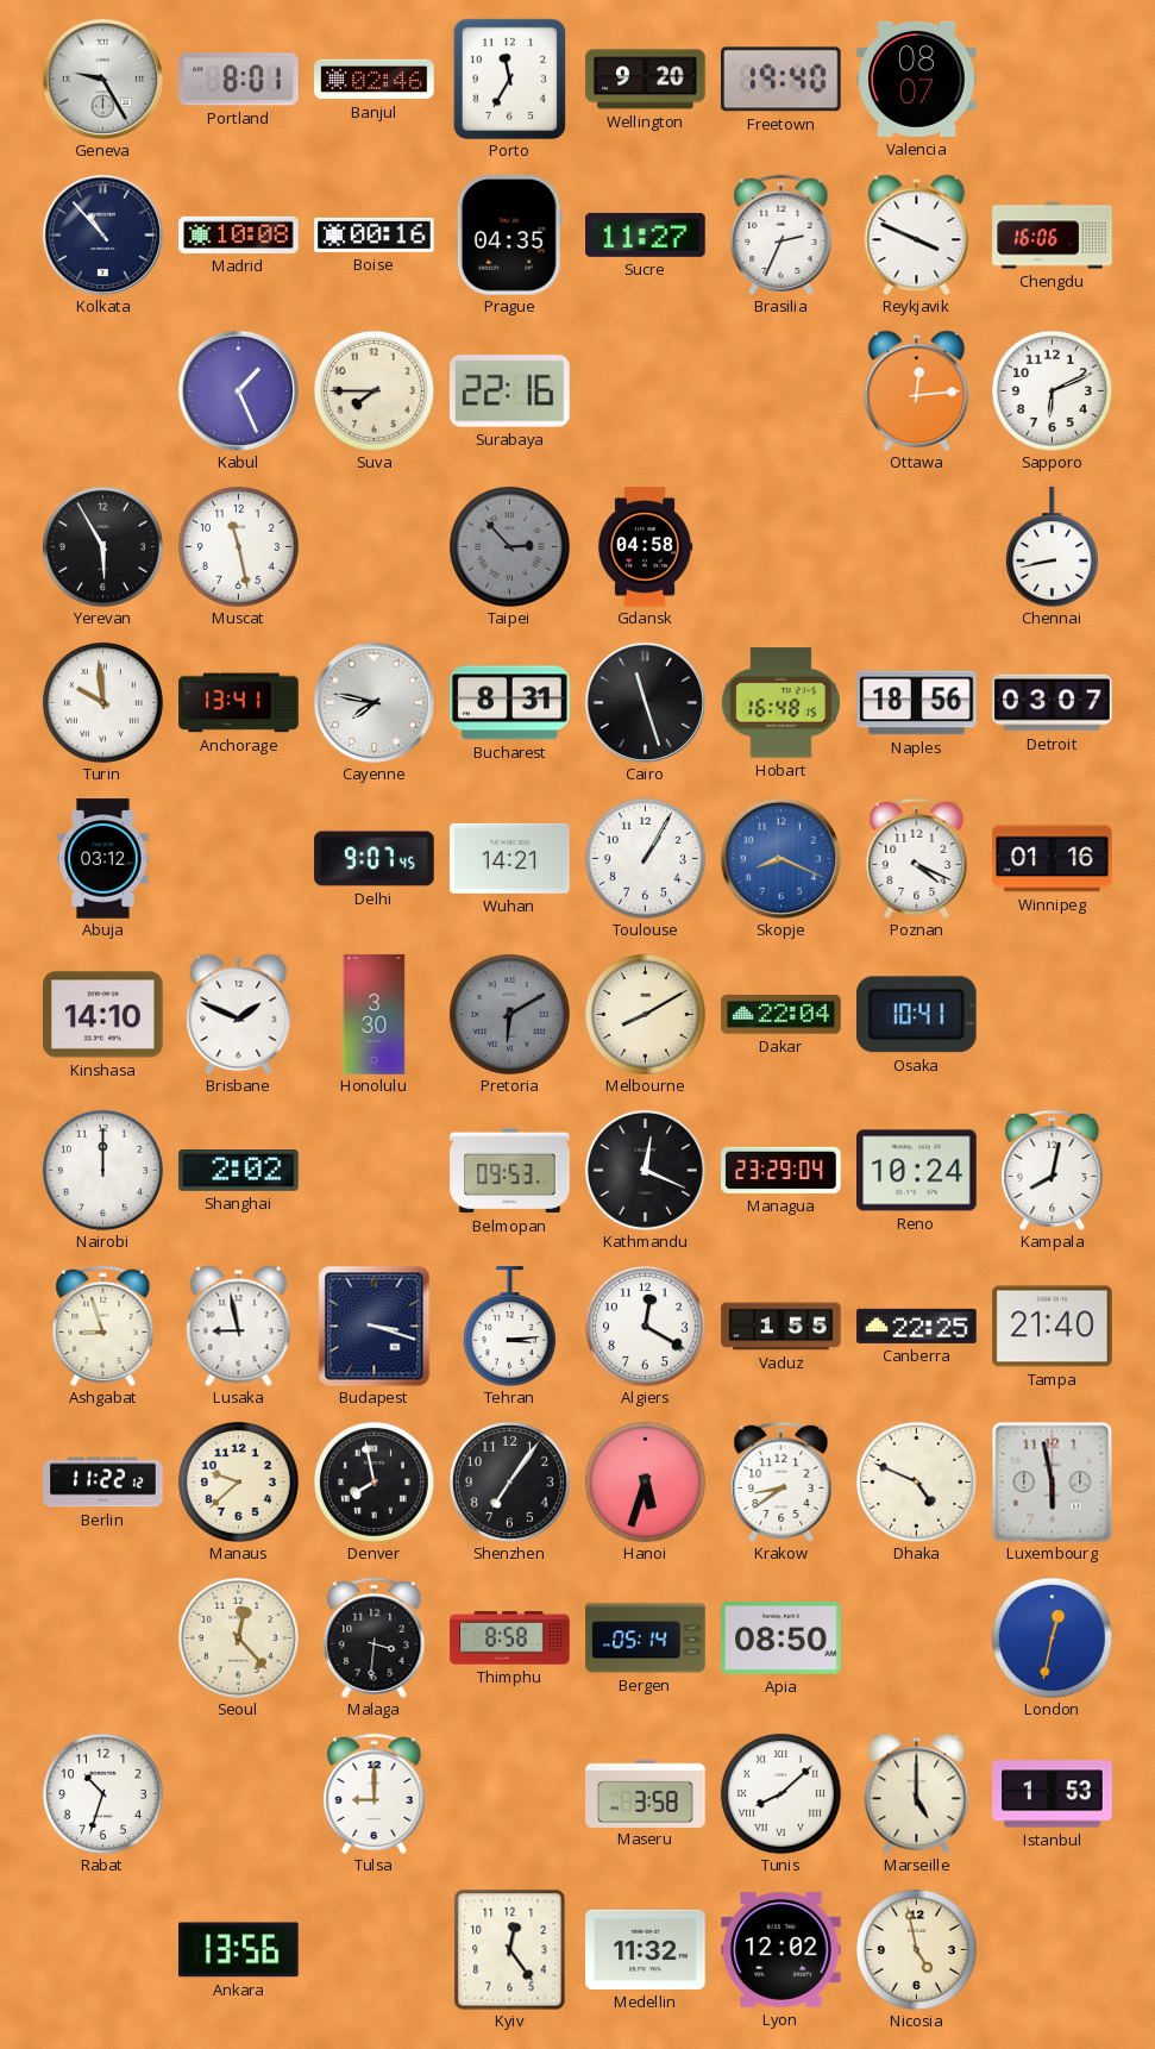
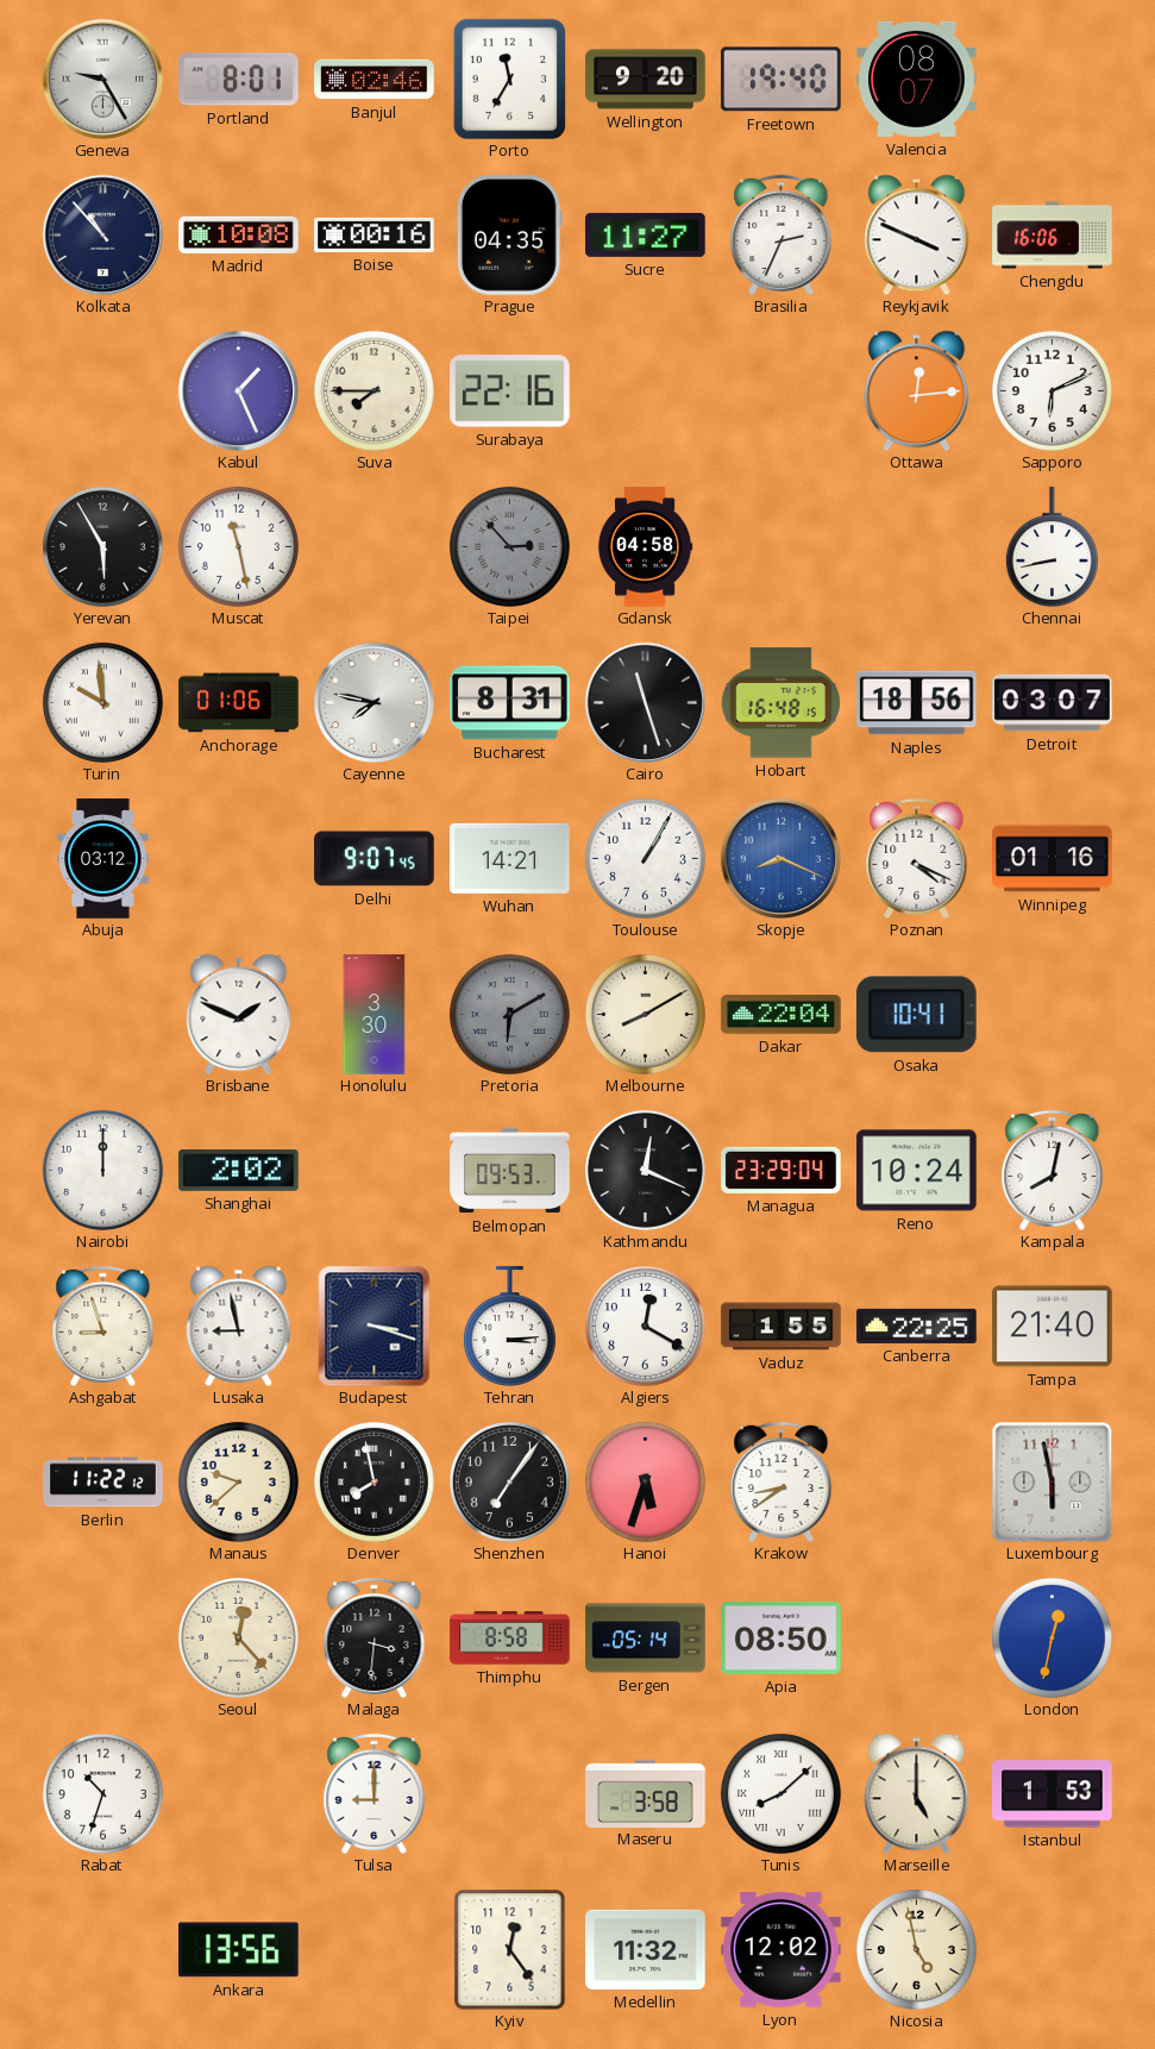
Anchorage: 13:41 -> 01:06 (239, 703)
Kinshasa: 14:10 -> none (103, 1015)
Dhaka: 4:49 -> none (916, 1481)
